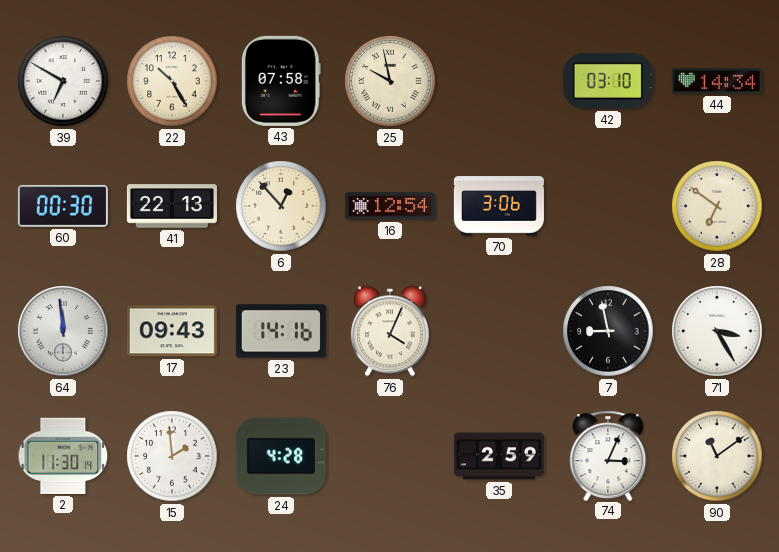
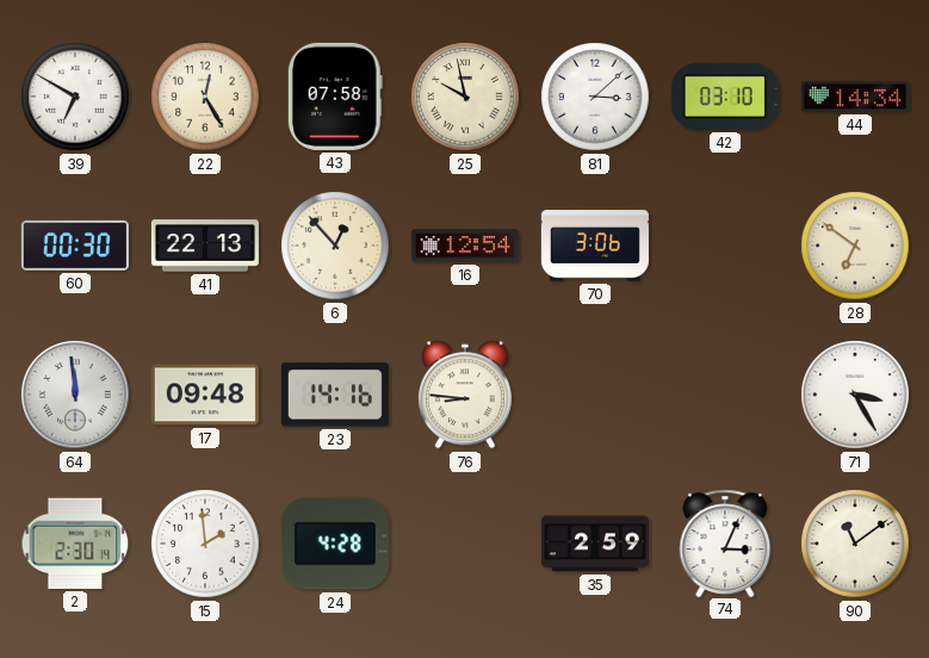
22: 10:25 -> 12:25 (205, 97)
81: none -> 3:08 (595, 97)
17: 09:43 -> 09:48 (205, 395)
76: 4:04 -> 8:46 (465, 395)
7: 8:58 -> none (608, 331)
2: 11:30 -> 2:30 (75, 544)
